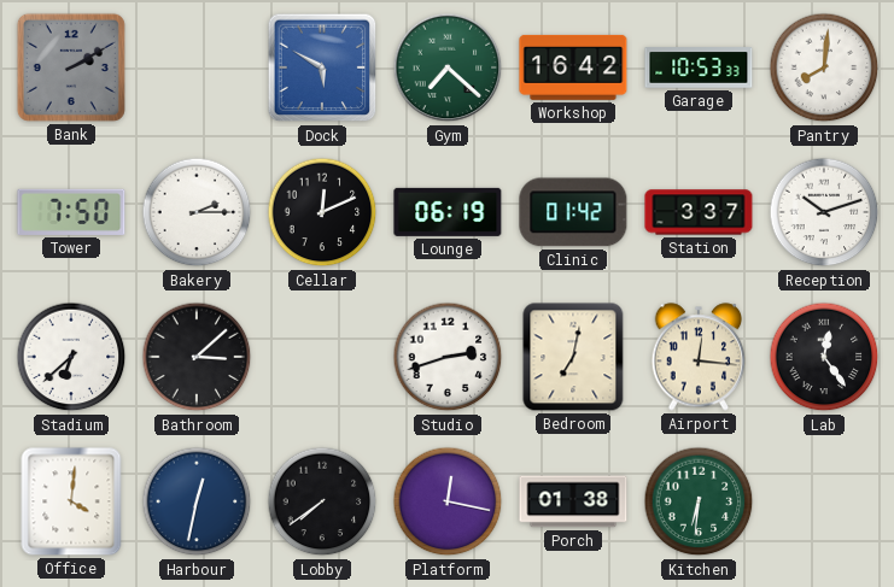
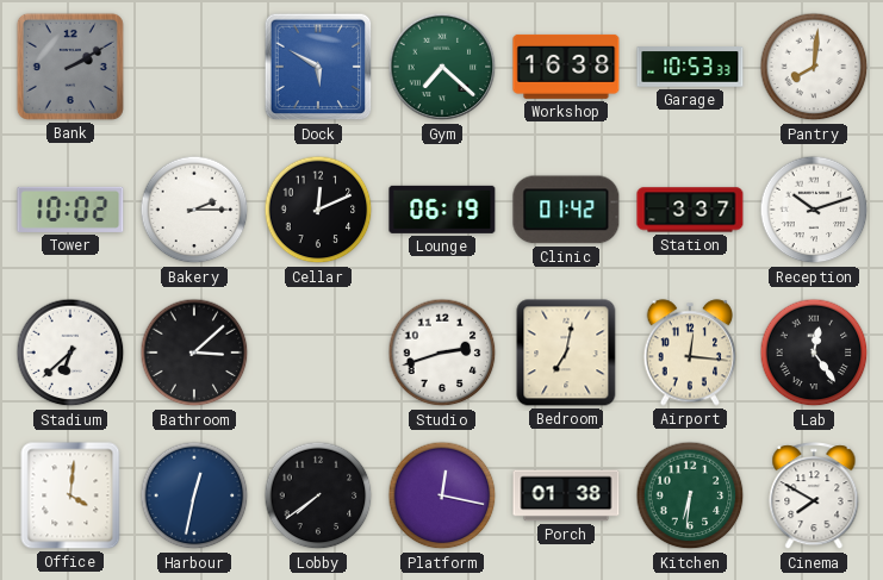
Workshop: 16:42 -> 16:38 (566, 67)
Tower: 7:50 -> 10:02 (70, 210)
Cinema: none -> 7:50 (814, 497)
